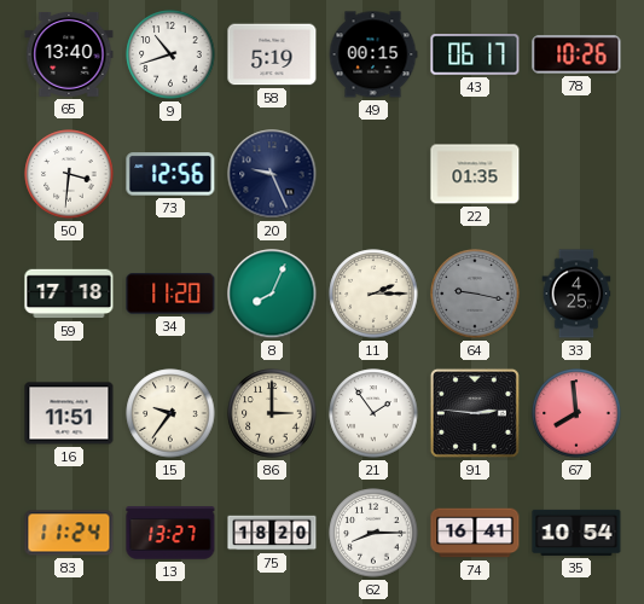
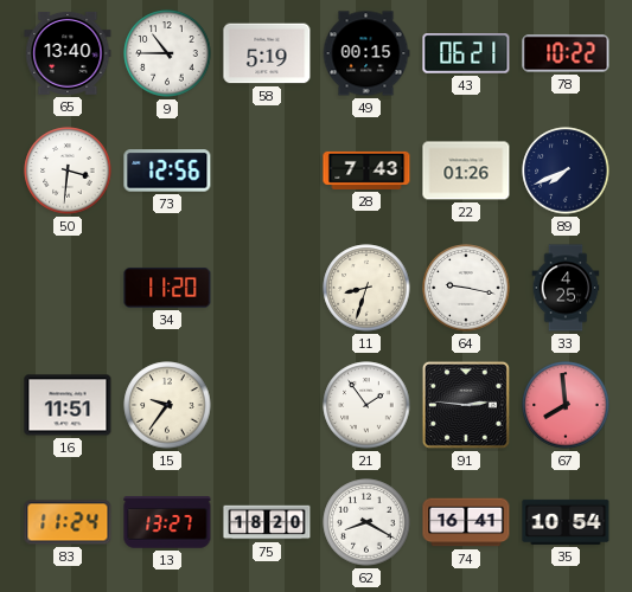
9: 10:42 -> 10:45 (167, 53)
43: 06:17 -> 06:21 (466, 53)
78: 10:26 -> 10:22 (566, 53)
20: 9:26 -> none (272, 174)
28: none -> 7:43 (366, 170)
22: 01:35 -> 01:26 (466, 170)
89: none -> 7:41 (566, 170)
59: 17:18 -> none (69, 294)
8: 8:04 -> none (272, 294)
11: 2:15 -> 8:33 (366, 288)
64 dial: grey -> white (466, 288)
86: 3:00 -> none (272, 413)
62: 8:15 -> 8:20 (366, 522)
